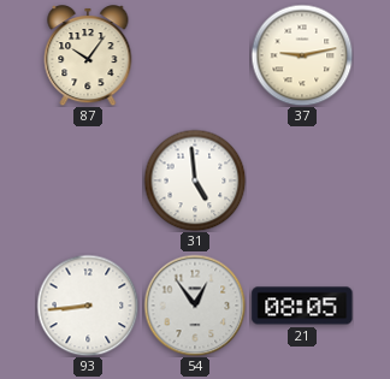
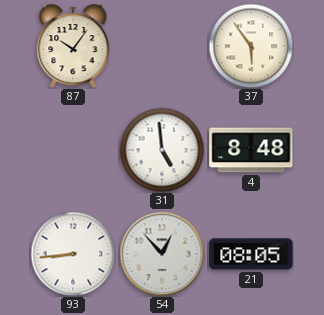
37: 9:13 -> 5:54 (251, 46)
4: none -> 8:48 (251, 150)
54: 12:54 -> 12:53 (162, 254)
